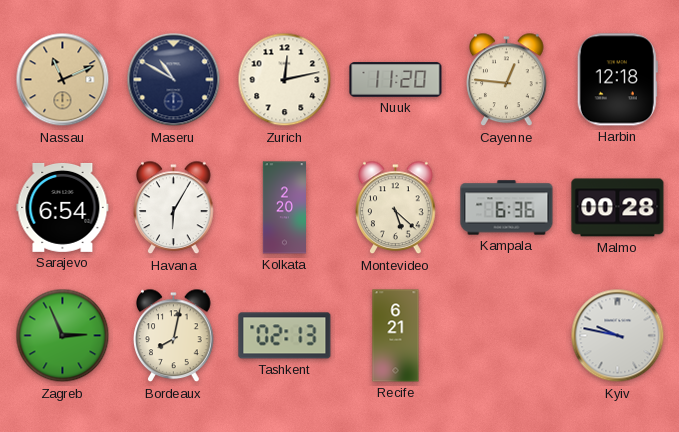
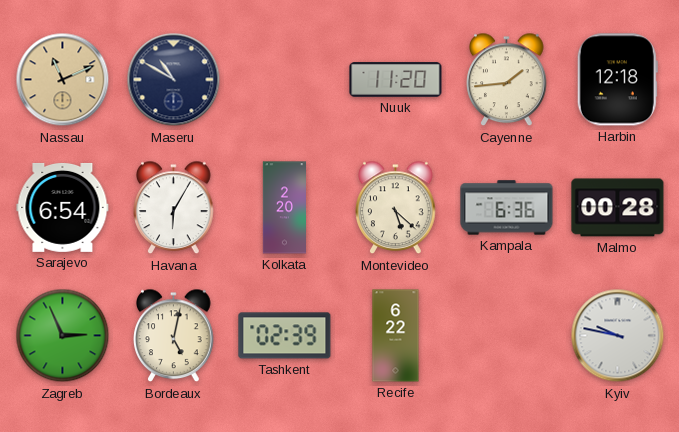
Zurich: 12:13 -> none (285, 80)
Cayenne: 12:46 -> 1:44 (507, 80)
Bordeaux: 8:02 -> 5:02 (174, 336)
Tashkent: 02:13 -> 02:39 (285, 336)
Recife: 6:21 -> 6:22 (396, 336)
